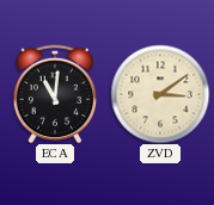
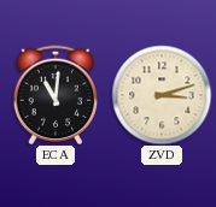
ZVD: 3:09 -> 3:12 (162, 95)
